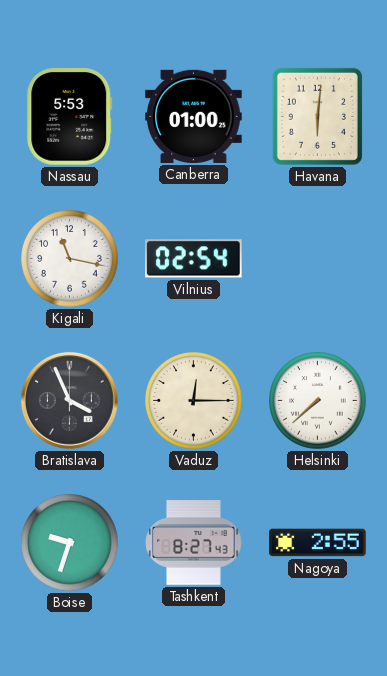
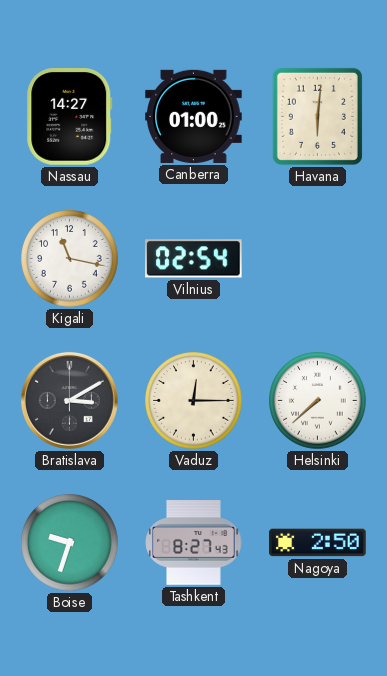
Nassau: 5:53 -> 14:27 (70, 117)
Bratislava: 3:56 -> 3:10 (69, 400)
Nagoya: 2:55 -> 2:50 (318, 543)
